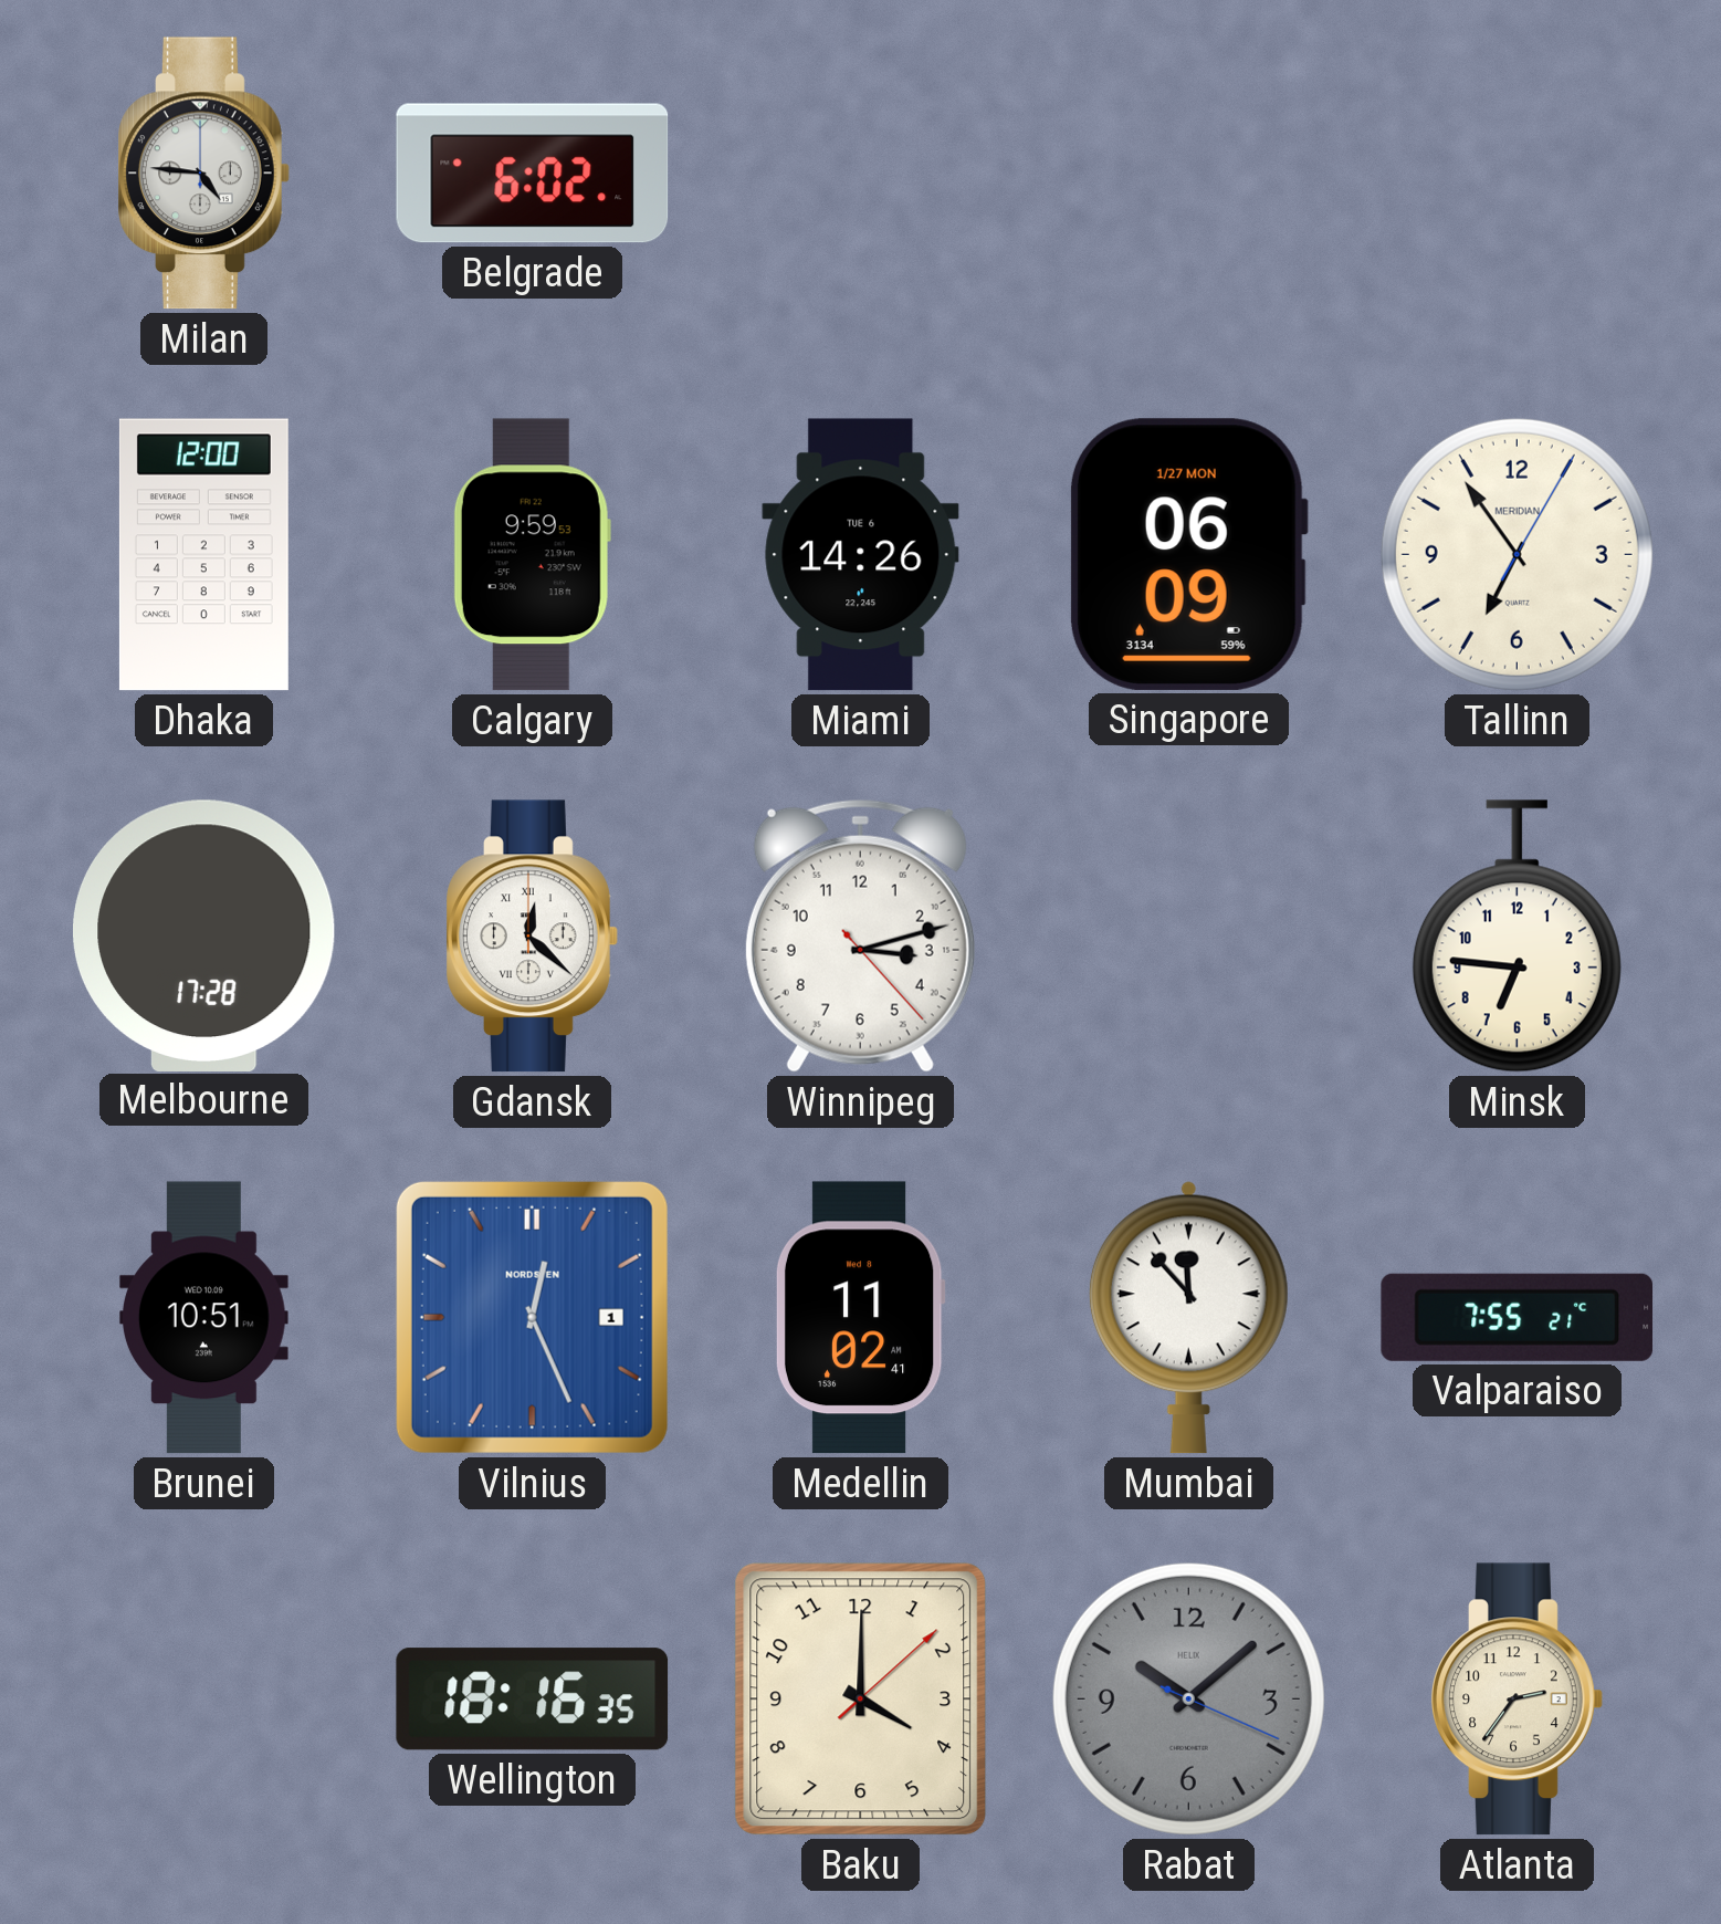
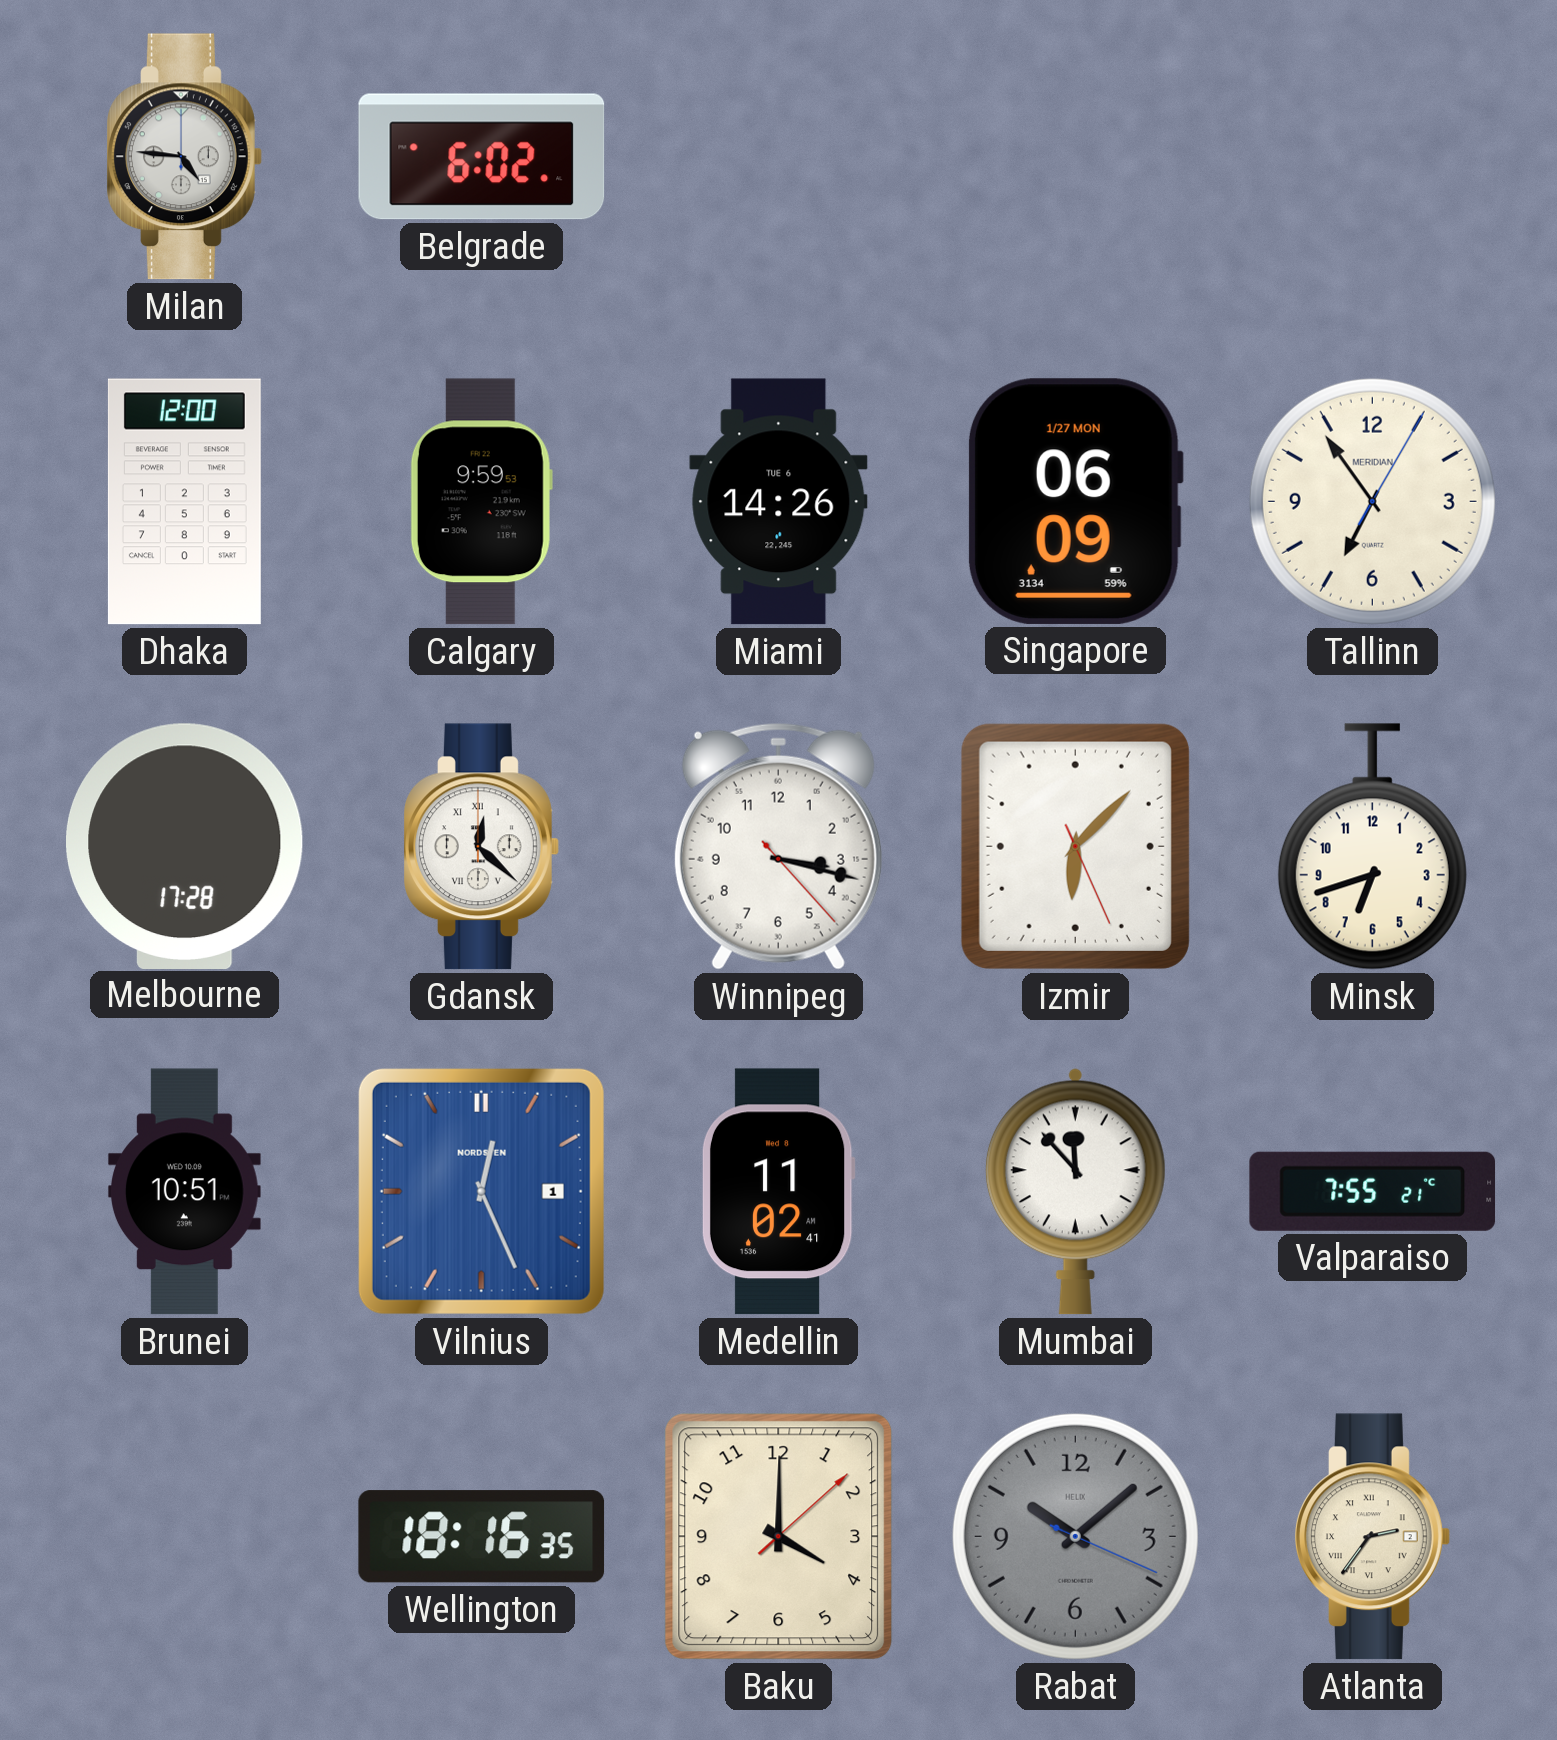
Winnipeg: 3:12 -> 3:17 (778, 846)
Izmir: none -> 6:07 (1075, 846)
Minsk: 6:46 -> 6:42 (1372, 847)
Atlanta numerals: Arabic -> Roman (1373, 1537)
